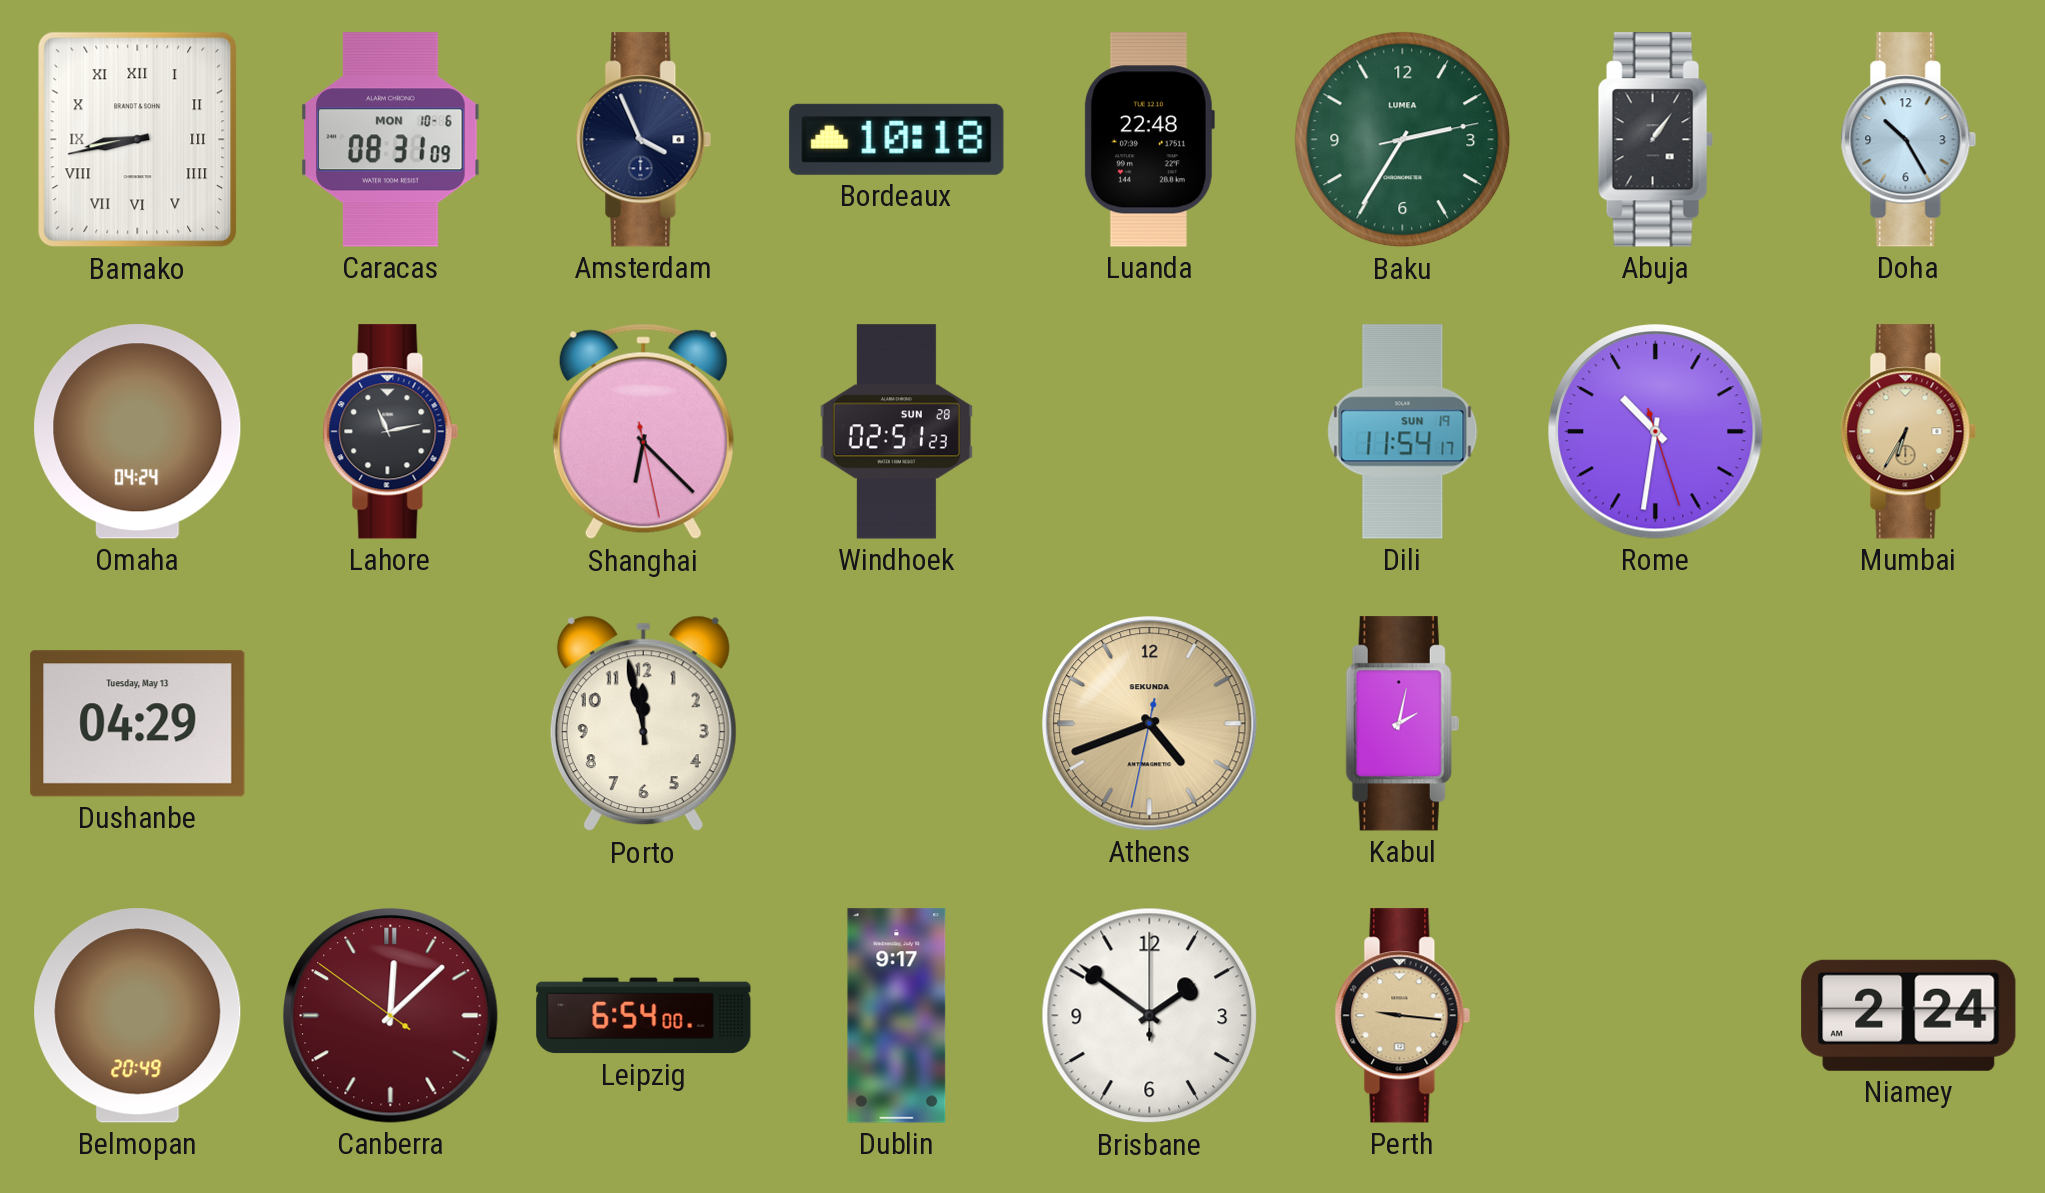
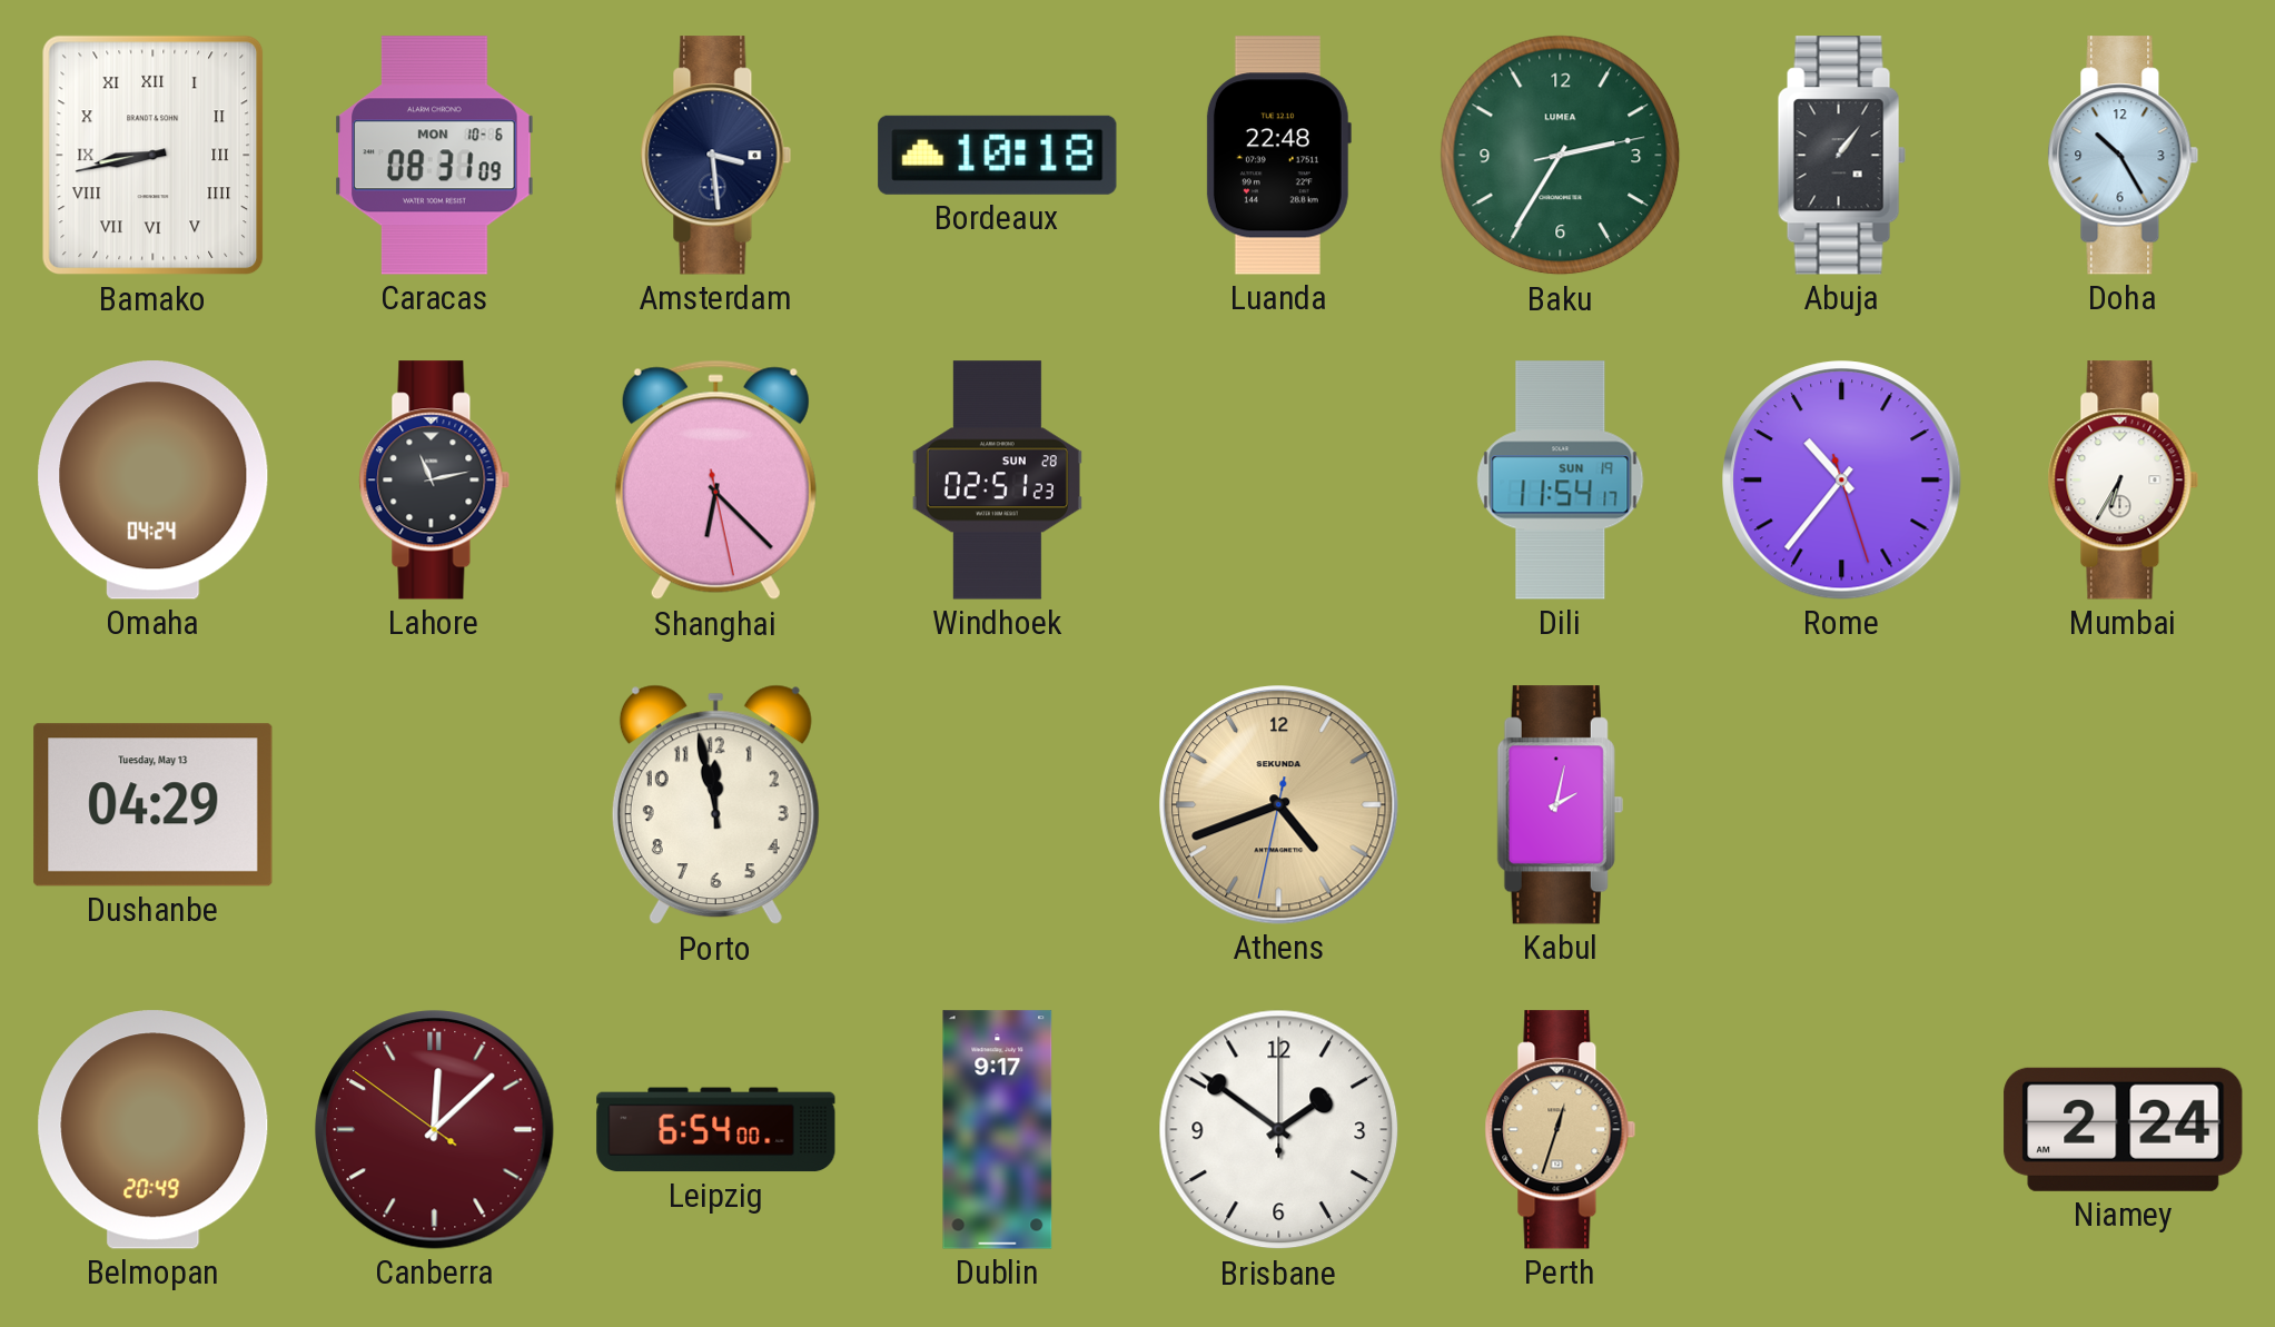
Amsterdam: 3:56 -> 3:29 (716, 156)
Rome: 10:31 -> 10:36 (1842, 481)
Mumbai dial: champagne -> white (2124, 481)
Perth: 9:16 -> 12:33 (1561, 1130)
